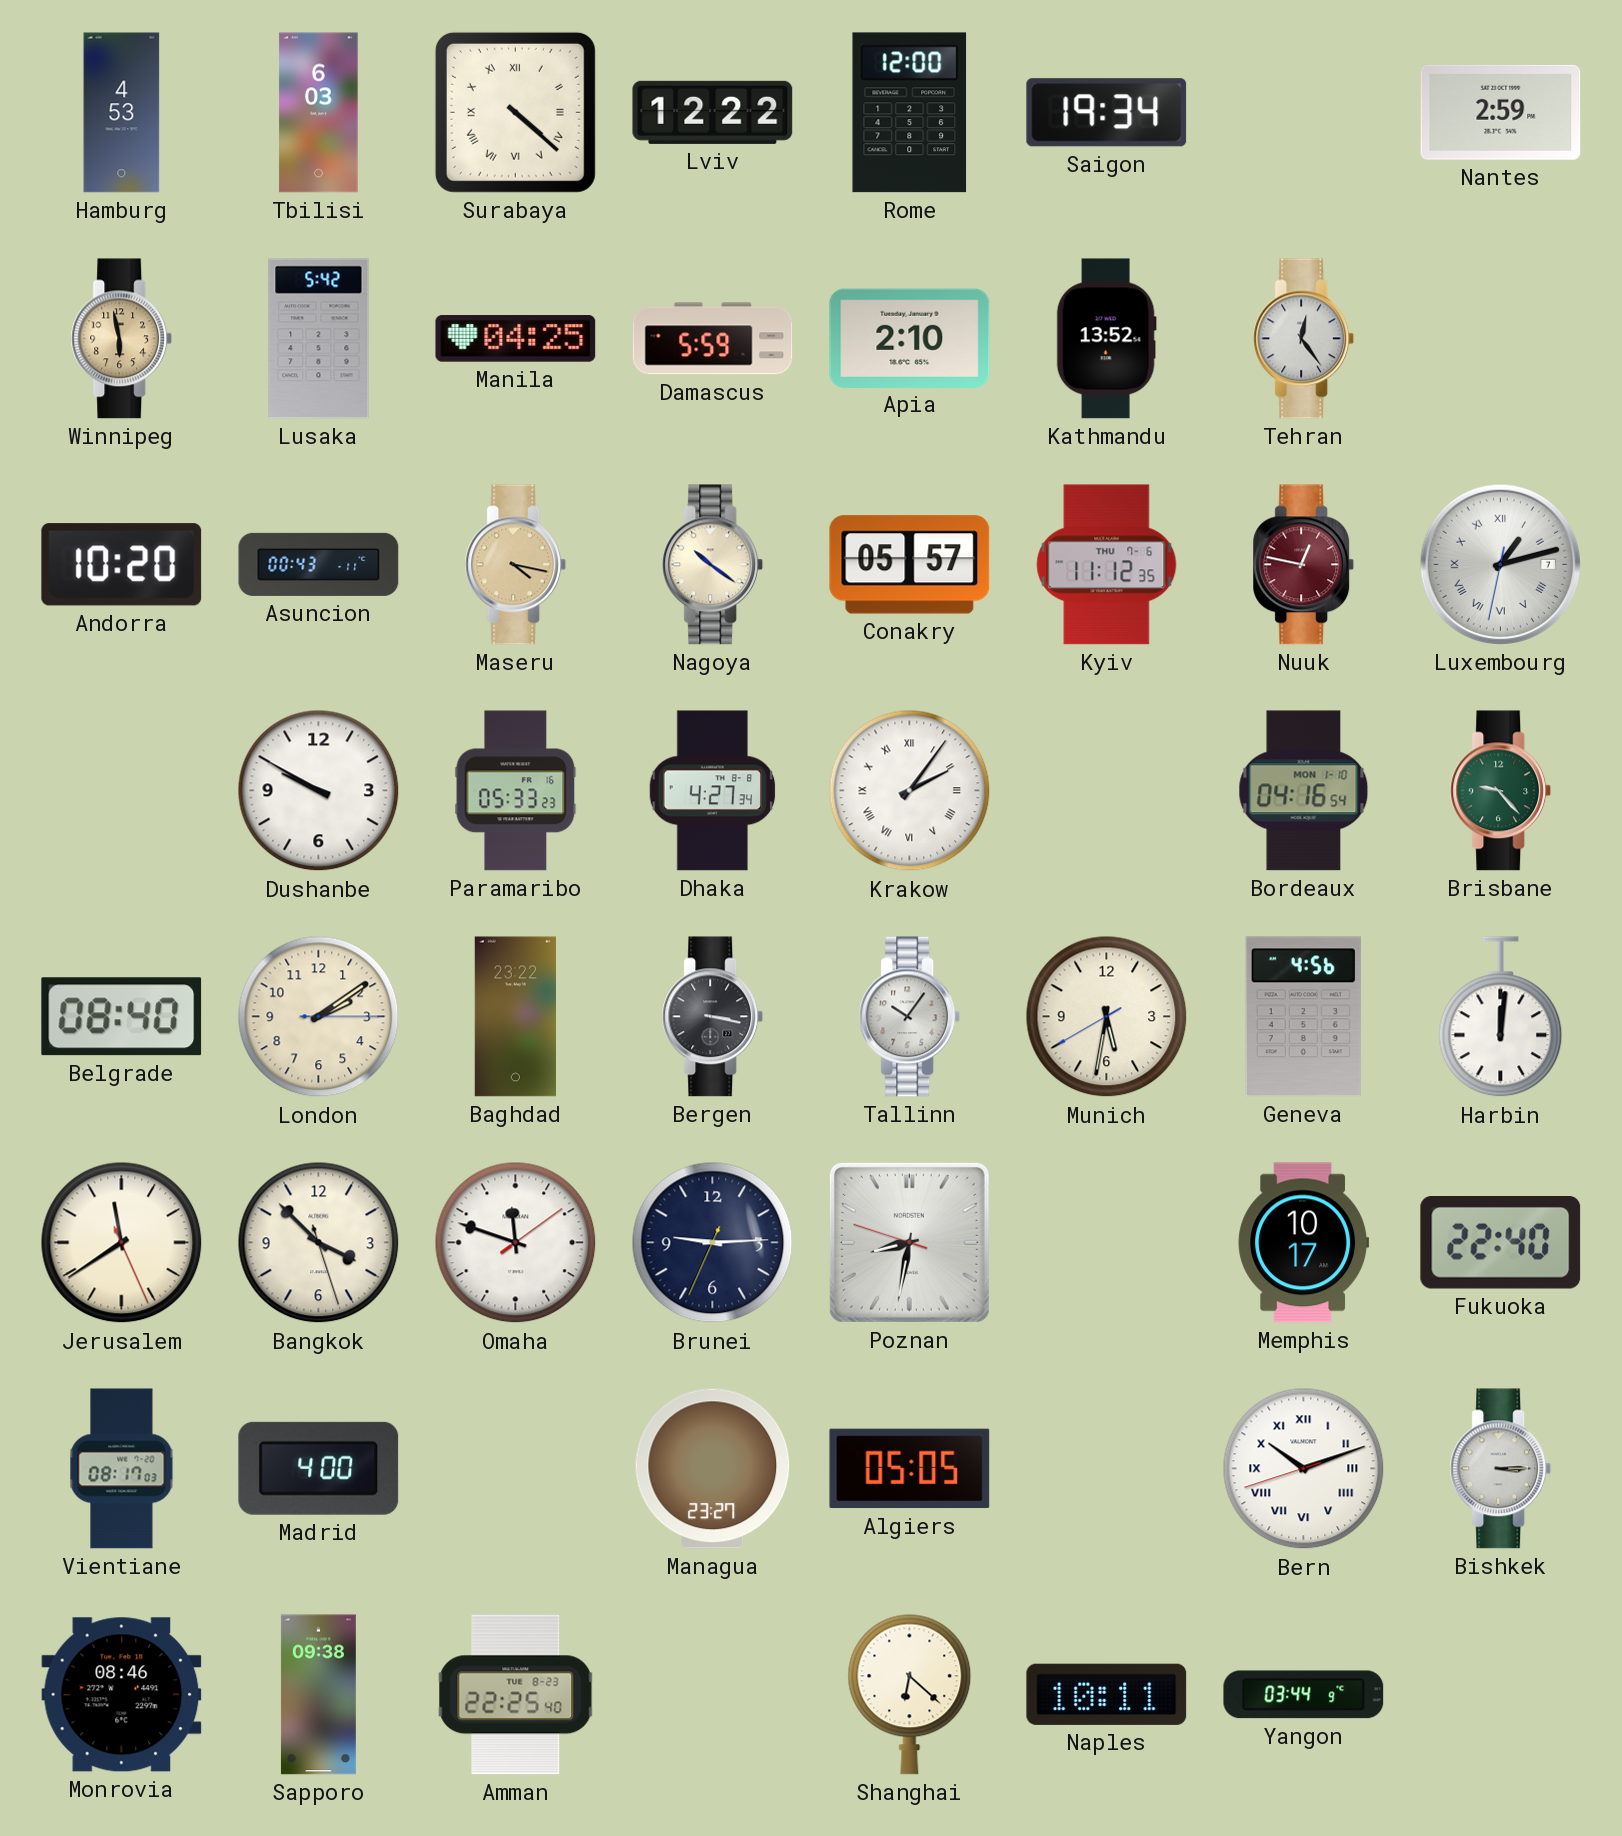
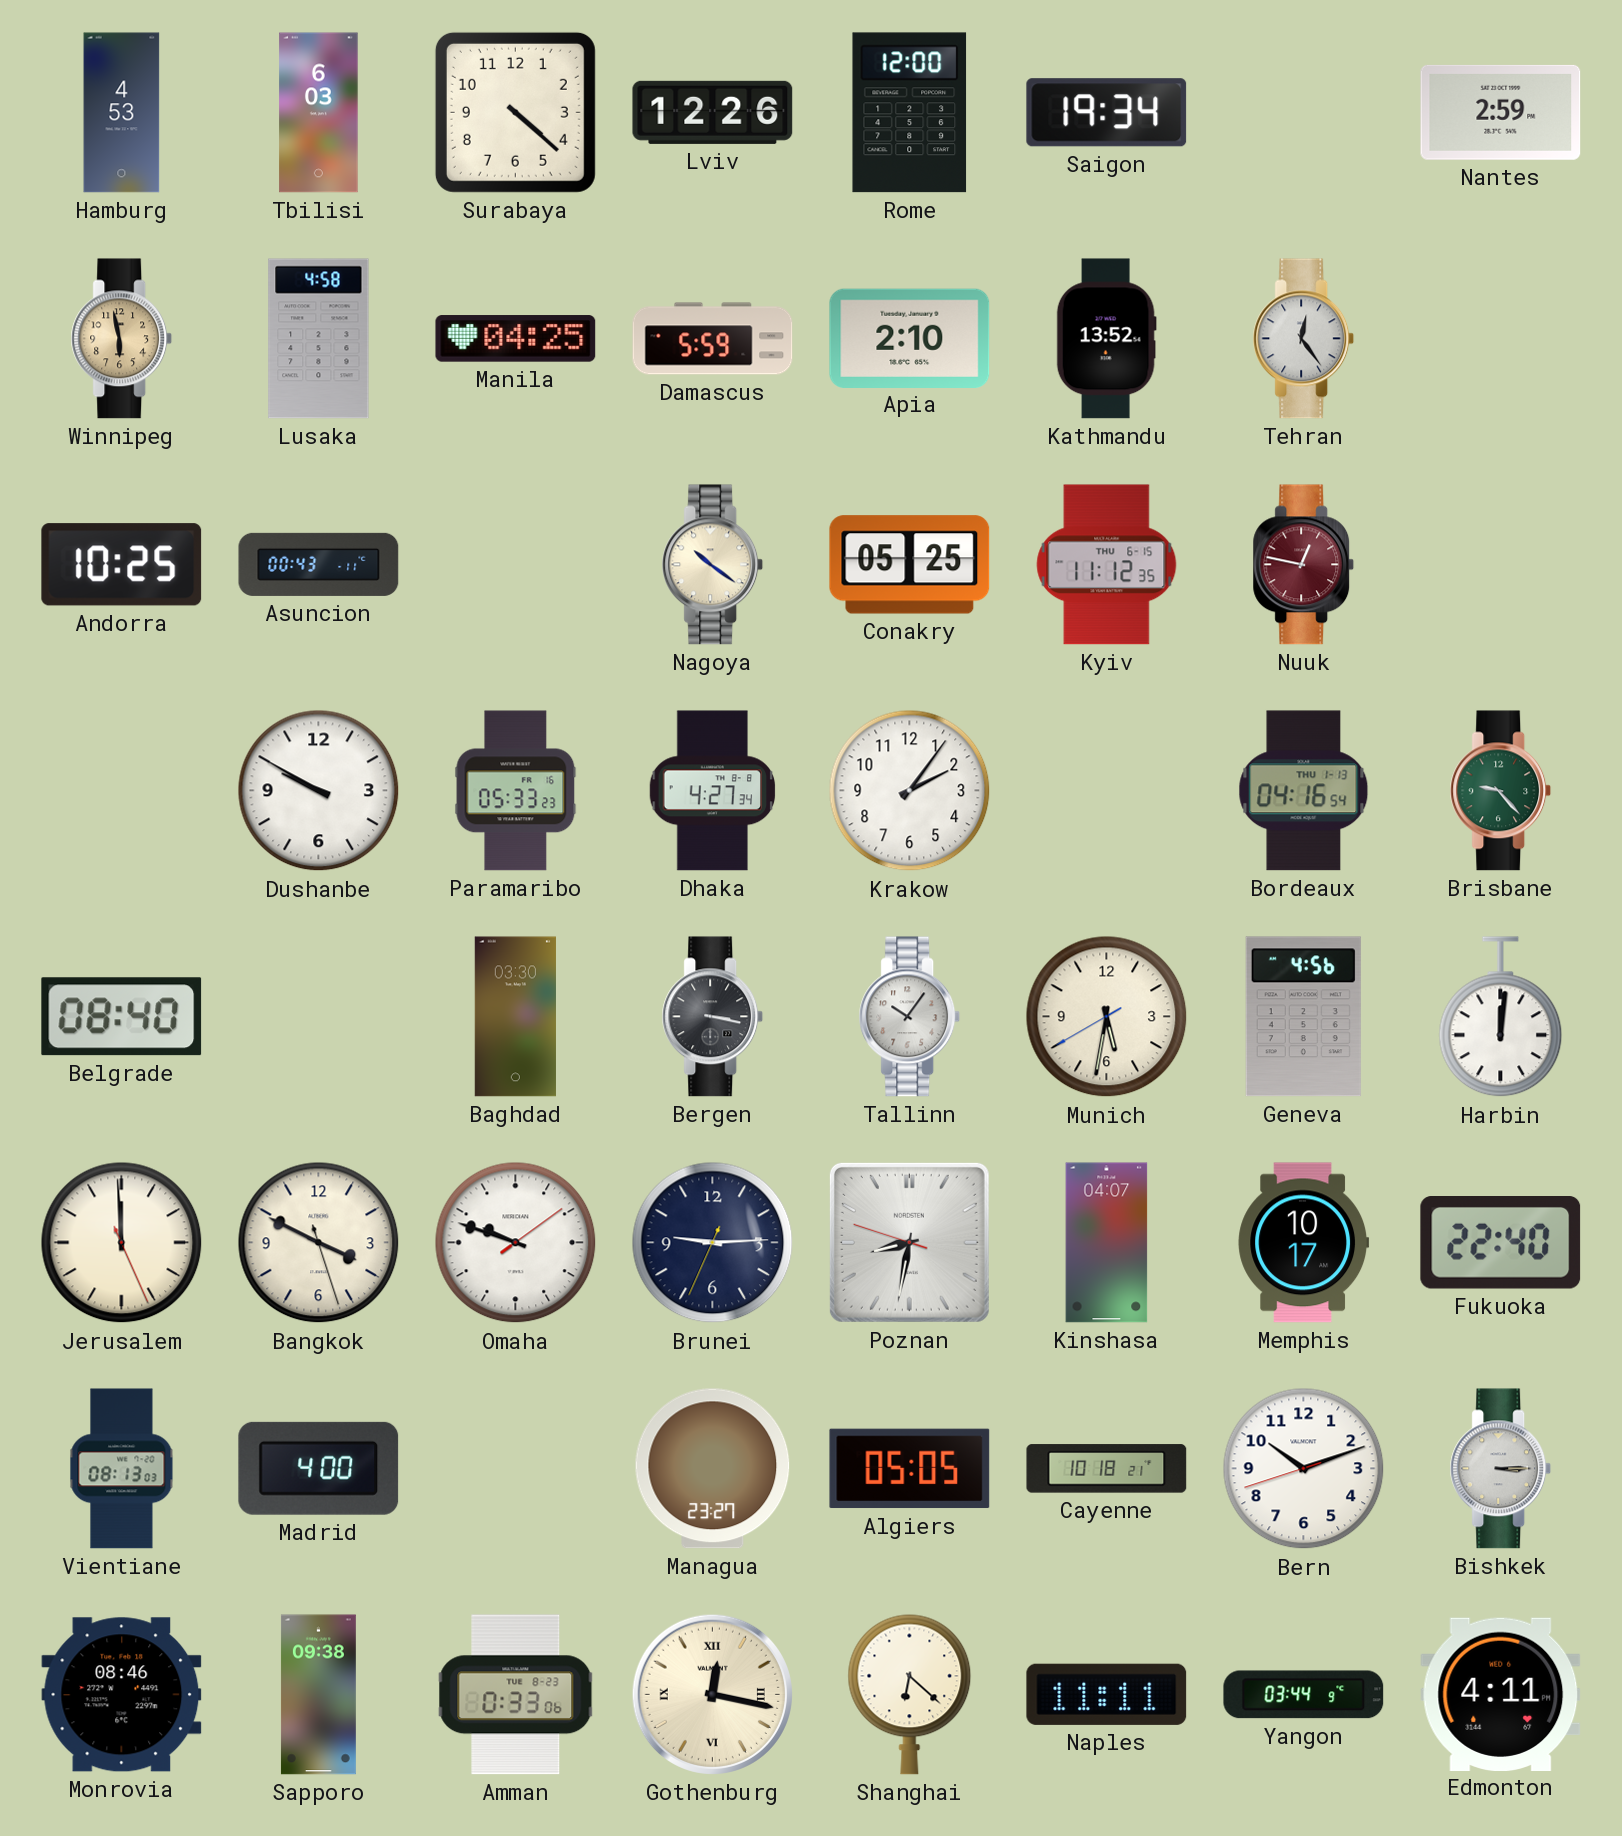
Surabaya numerals: Roman -> Arabic (515, 112)
Lviv: 12:22 -> 12:26 (713, 112)
Lusaka: 5:42 -> 4:58 (319, 339)
Andorra: 10:20 -> 10:25 (122, 565)
Maseru: 4:17 -> none (516, 565)
Conakry: 05:57 -> 05:25 (910, 565)
Kyiv date: THU 7-6 -> THU 6-15 (1107, 565)
Luxembourg: 1:12 -> none (1500, 564)
Krakow numerals: Roman -> Arabic (910, 791)
Bordeaux date: MON 1-10 -> THU 1-13 (1304, 791)
London: 2:09 -> none (319, 1017)
Baghdad: 23:22 -> 03:30 (515, 1017)
Jerusalem: 11:39 -> 11:59 (122, 1243)
Bangkok: 3:52 -> 3:49 (319, 1243)
Omaha: 11:48 -> 9:48 (516, 1243)
Kinshasa: none -> 04:07 (1107, 1243)
Vientiane: 08:17 -> 08:13 (122, 1469)
Cayenne: none -> 10:18 (1107, 1469)
Bern numerals: Roman -> Arabic (1304, 1469)
Amman: 22:25 -> 0:33 (516, 1695)
Gothenburg: none -> 12:17 (712, 1694)
Naples: 10:11 -> 11:11 (1107, 1694)
Edmonton: none -> 4:11 (1501, 1694)
